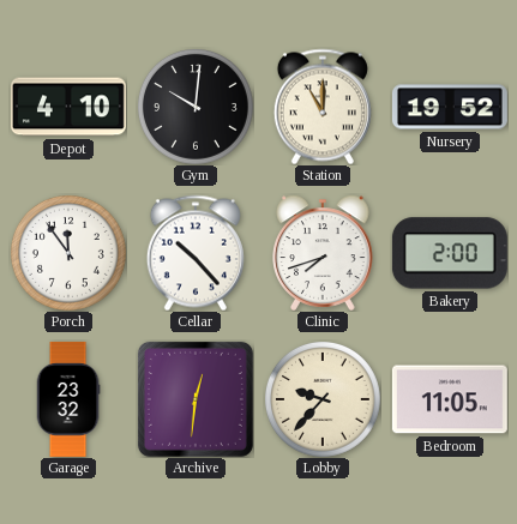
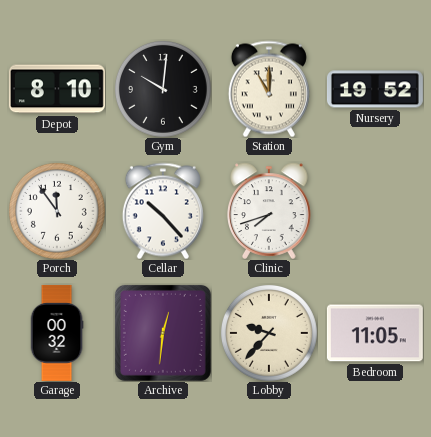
Depot: 4:10 -> 8:10 (57, 89)
Bakery: 2:00 -> none (450, 253)
Garage: 23:32 -> 00:32 (57, 333)
